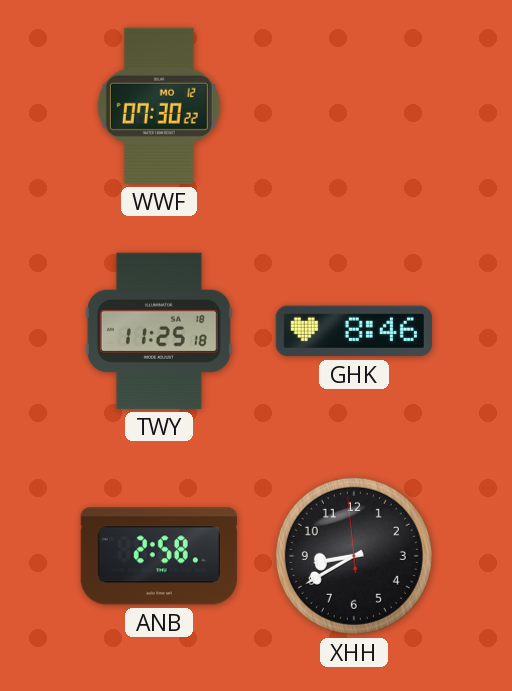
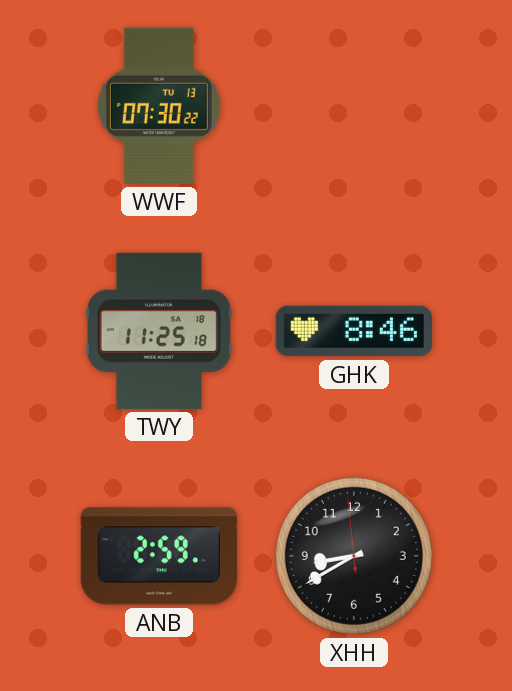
WWF date: MO 12 -> TU 13 (159, 106)
ANB: 2:58 -> 2:59 (159, 556)
